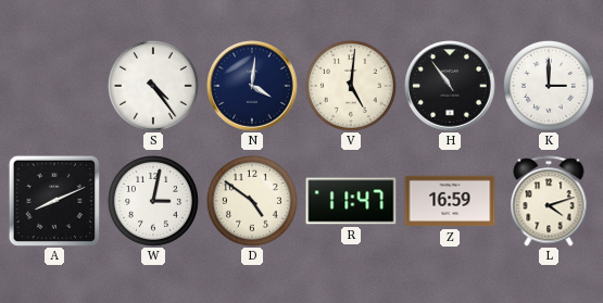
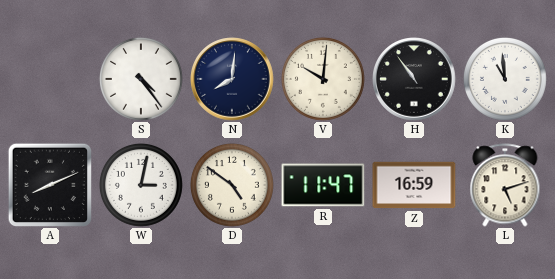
N: 4:01 -> 8:01 (232, 79)
V: 5:01 -> 10:01 (323, 79)
K: 3:00 -> 10:59 (505, 79)
L: 4:12 -> 5:12 (505, 185)
